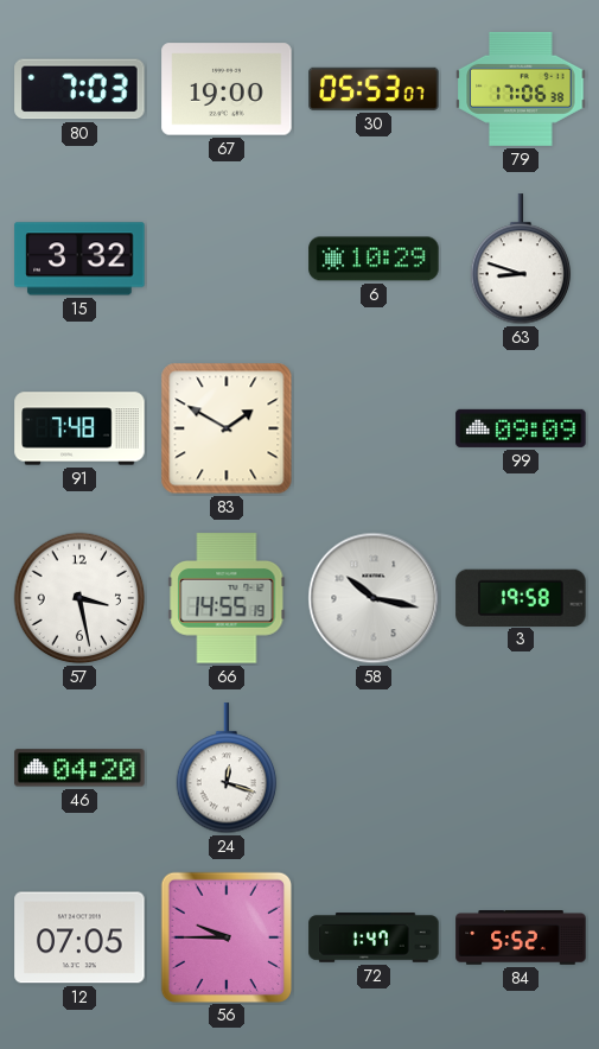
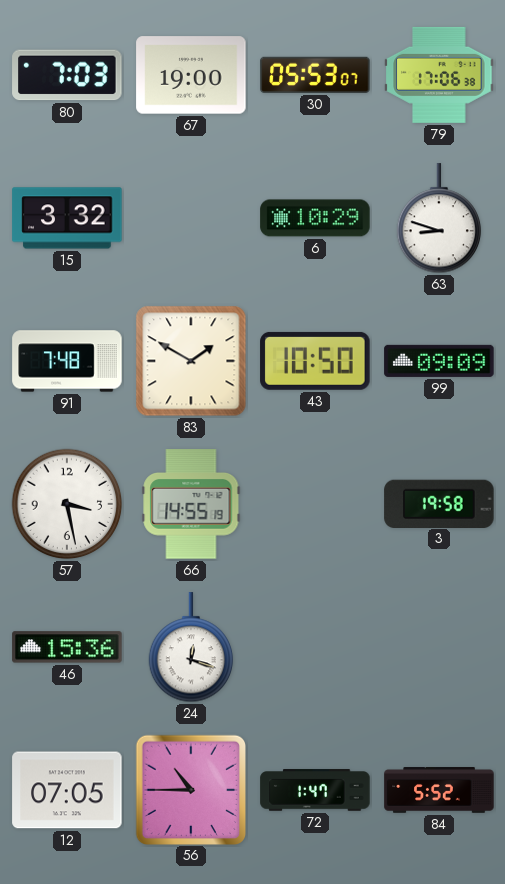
43: none -> 10:50 (315, 361)
58: 10:17 -> none (374, 598)
46: 04:20 -> 15:36 (67, 647)
56: 9:45 -> 10:45 (190, 789)
